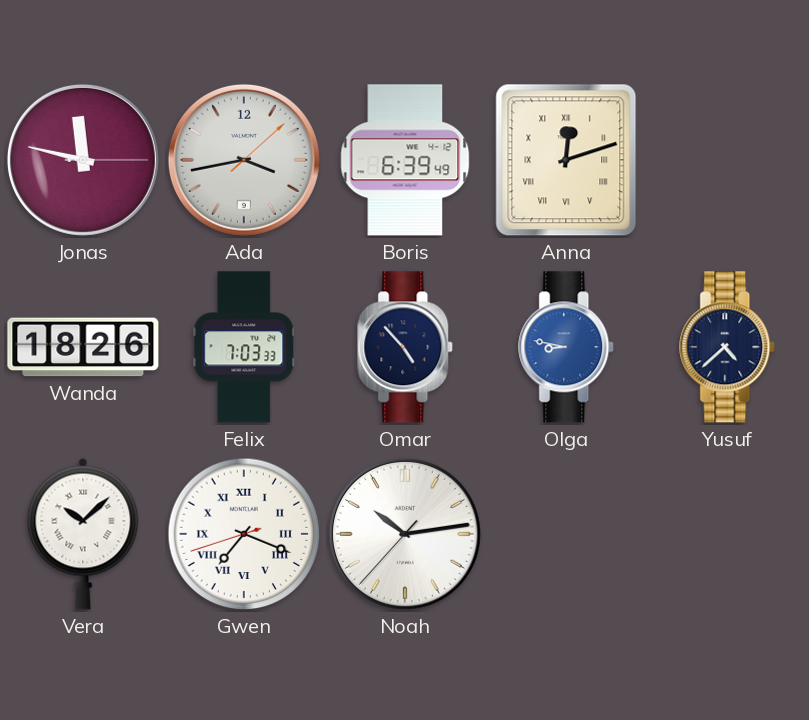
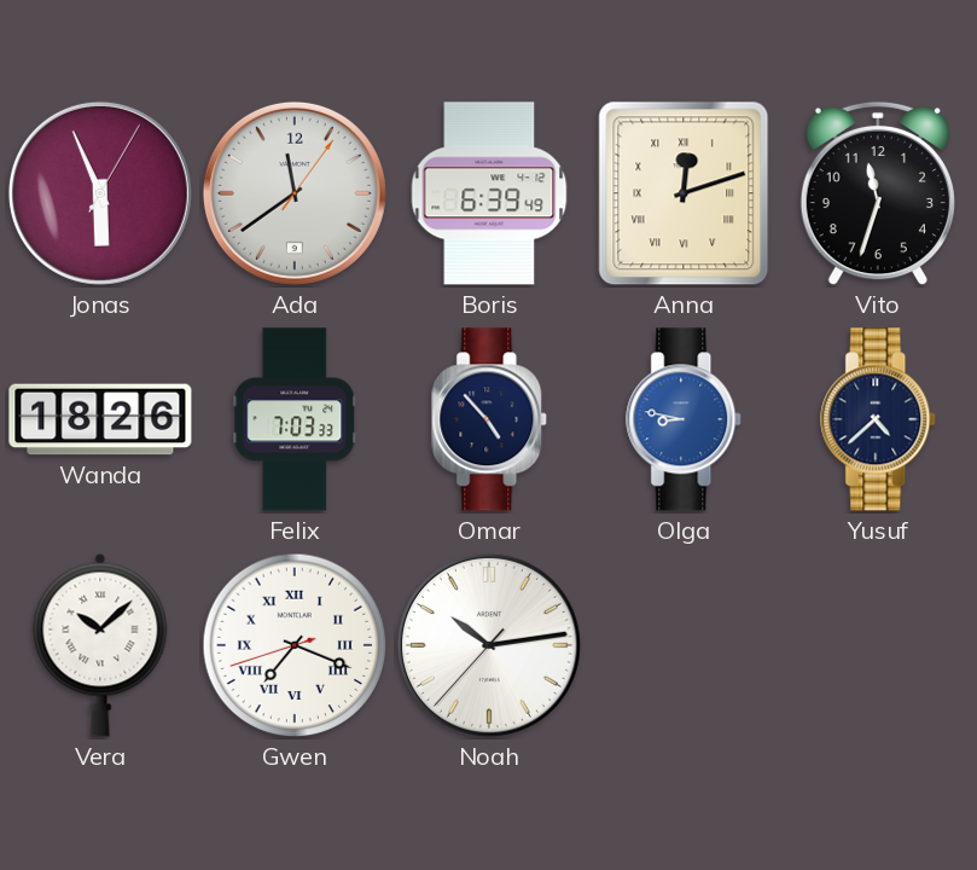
Jonas: 11:47 -> 5:56 (100, 193)
Ada: 3:43 -> 11:39 (295, 193)
Vito: none -> 11:33 (878, 193)
